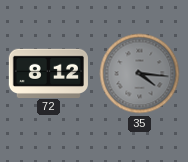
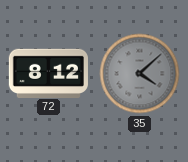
35: 4:16 -> 4:08 (140, 74)
